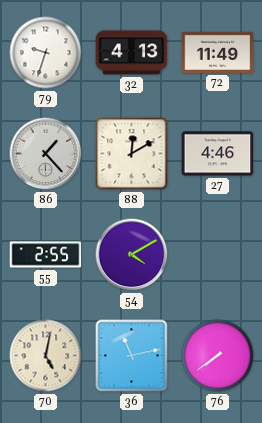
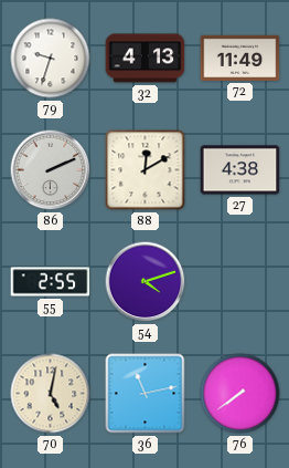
86: 1:23 -> 2:11 (51, 170)
27: 4:46 -> 4:38 (240, 170)
54: 4:10 -> 4:12 (146, 282)
